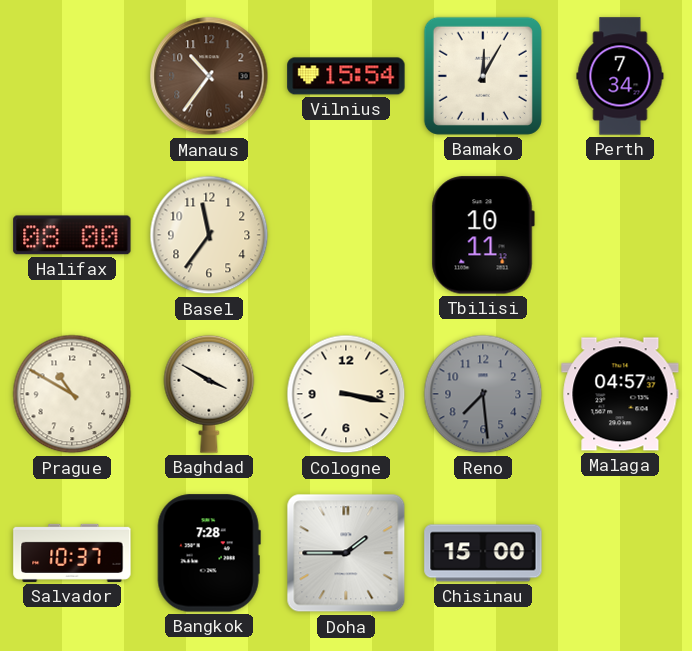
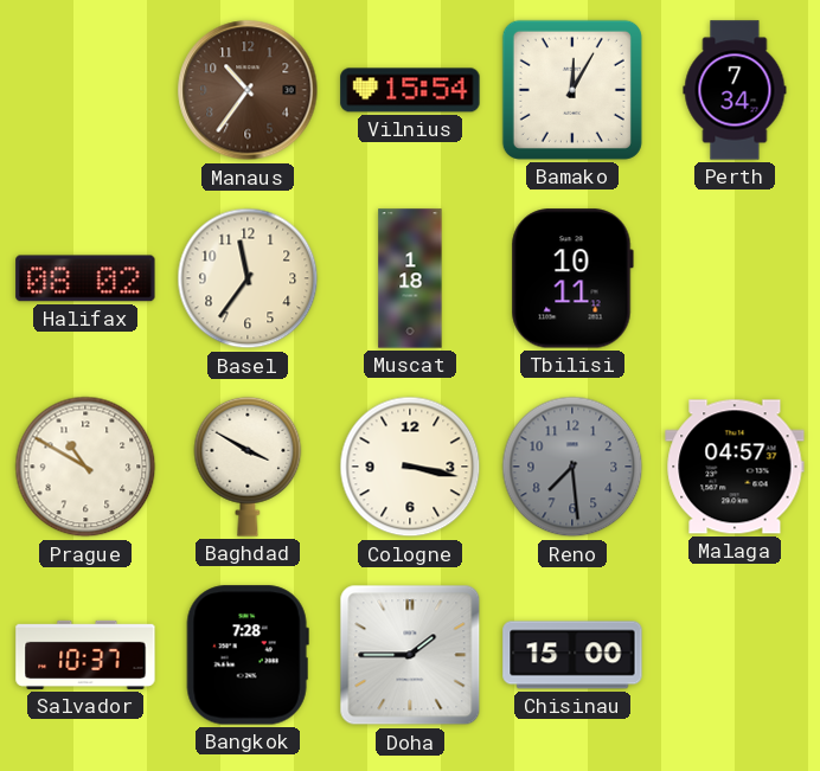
Halifax: 08:00 -> 08:02 (85, 278)
Muscat: none -> 1:18 (410, 278)
